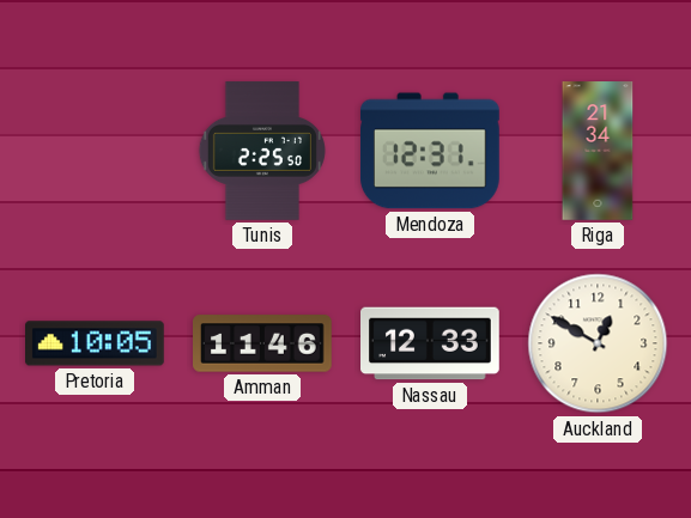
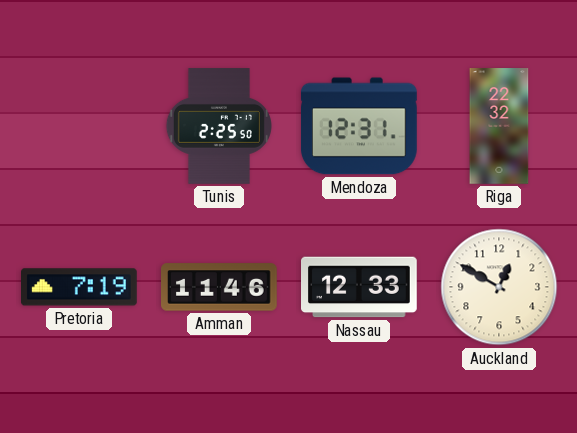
Riga: 21:34 -> 22:32 (499, 126)
Pretoria: 10:05 -> 7:19 (80, 287)
